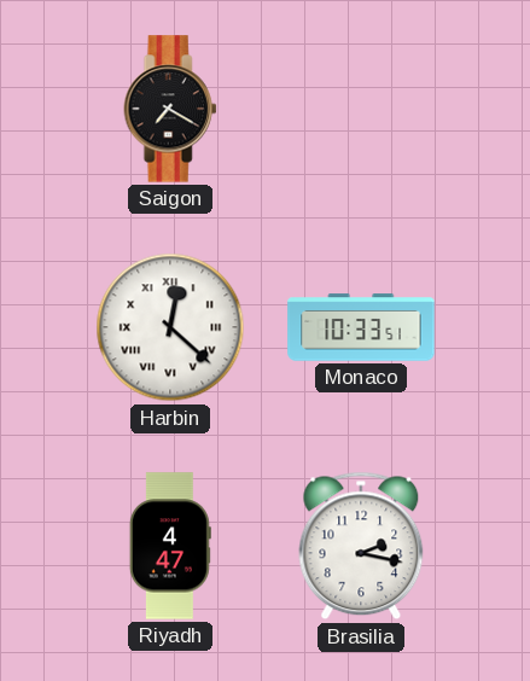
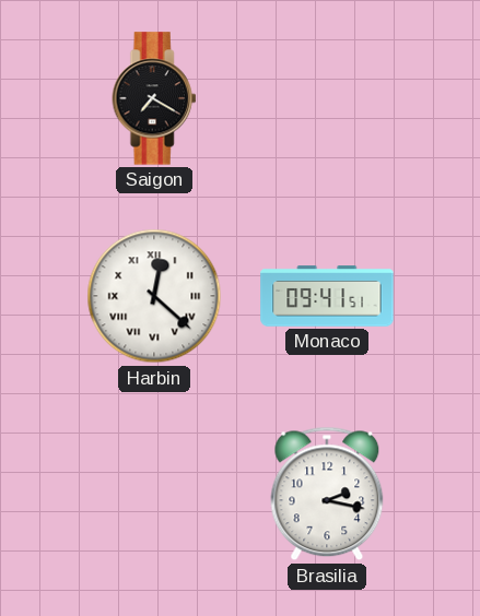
Monaco: 10:33 -> 09:41 (327, 296)
Riyadh: 4:47 -> none (170, 546)
